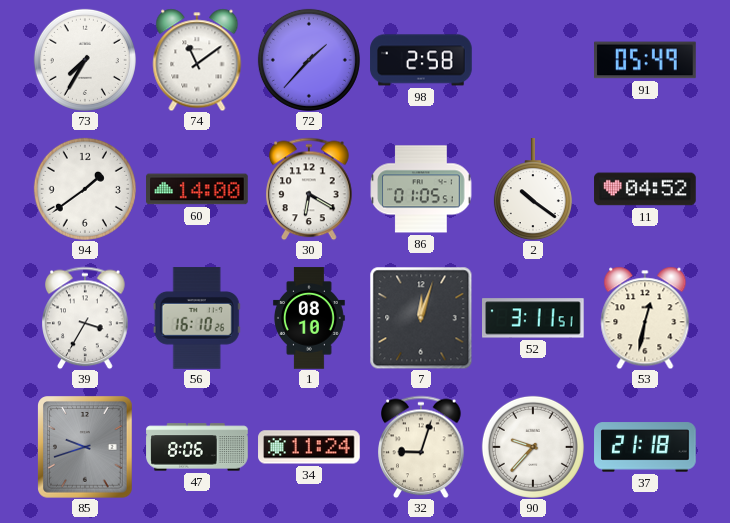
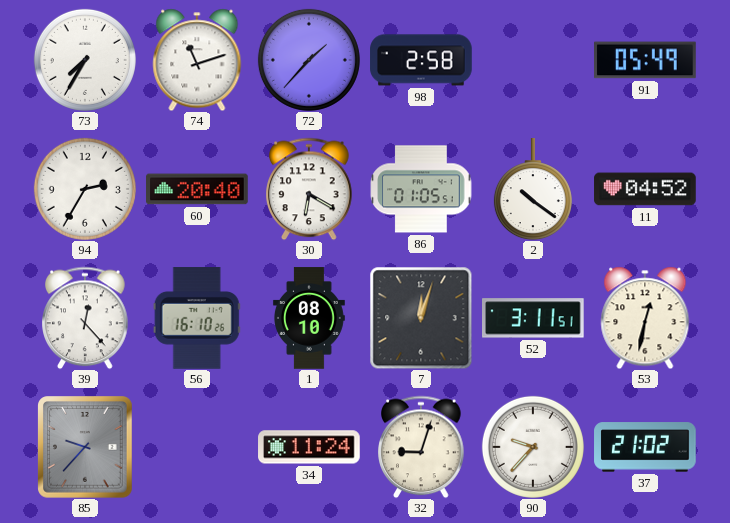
74: 11:09 -> 11:12 (197, 60)
94: 1:39 -> 2:35 (85, 189)
60: 14:00 -> 20:40 (197, 189)
39: 3:35 -> 12:23 (85, 318)
85: 9:42 -> 9:37 (86, 447)
47: 8:06 -> none (197, 447)
37: 21:18 -> 21:02 (645, 447)
